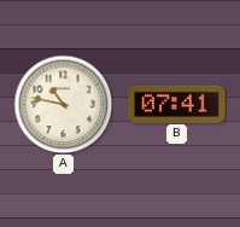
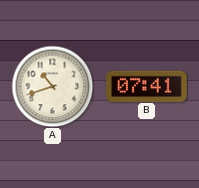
A: 10:47 -> 10:42 (52, 86)
